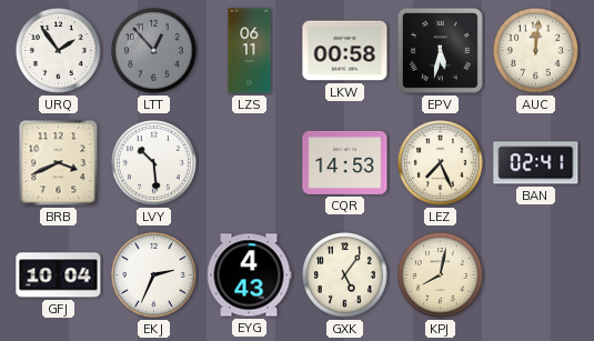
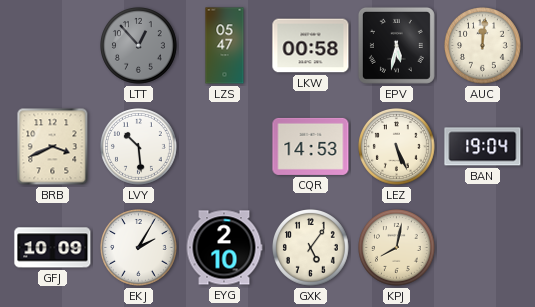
URQ: 1:54 -> none (59, 51)
LZS: 06:11 -> 05:47 (225, 46)
LEZ: 7:26 -> 5:26 (397, 147)
BAN: 02:41 -> 19:04 (483, 147)
GFJ: 10:04 -> 10:09 (53, 248)
EKJ: 2:34 -> 2:05 (139, 248)
EYG: 4:43 -> 2:10 (224, 248)
